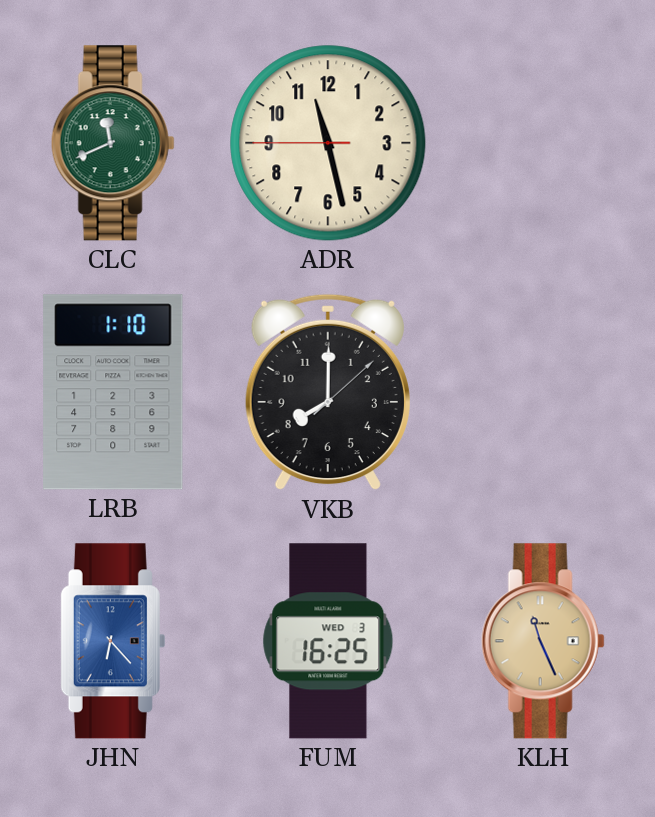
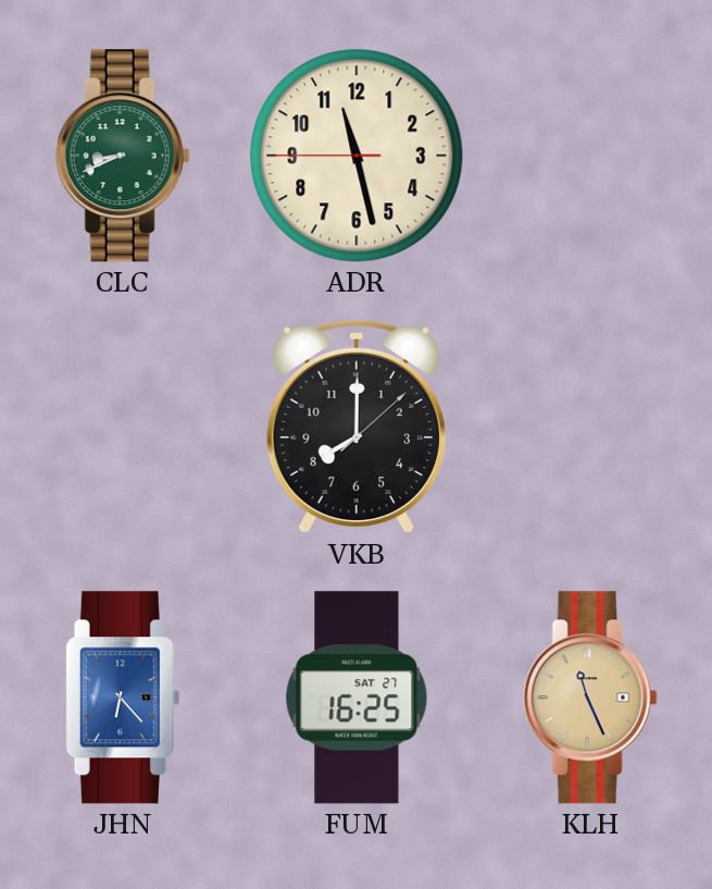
CLC: 11:41 -> 8:41 (123, 156)
LRB: 1:10 -> none (113, 392)
FUM date: WED 3 -> SAT 27 (357, 697)
